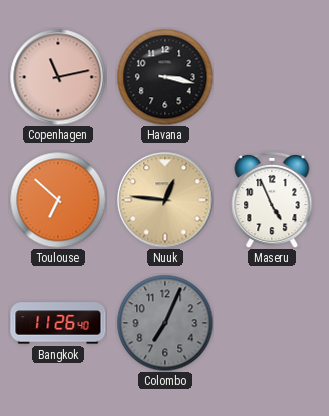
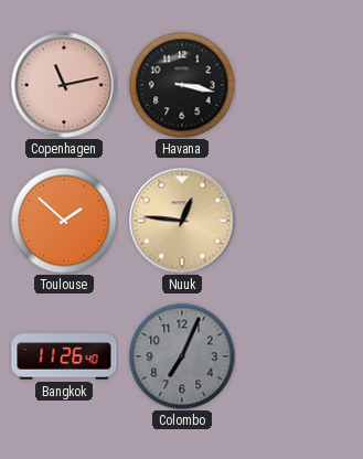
Toulouse: 6:52 -> 1:52 (64, 221)
Maseru: 4:56 -> none (272, 200)
